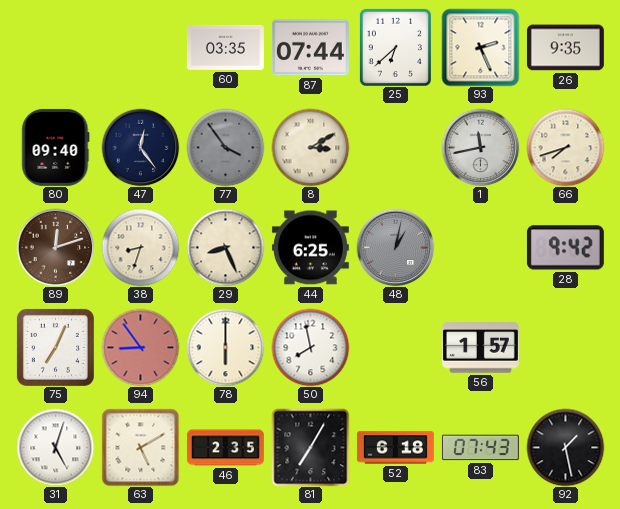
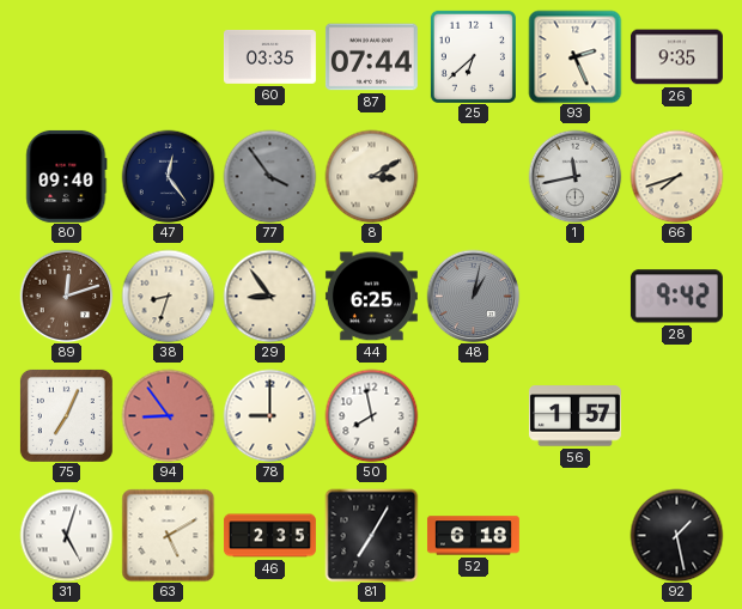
29: 8:26 -> 8:54 (269, 296)
78: 6:00 -> 9:00 (269, 415)
83: 07:43 -> none (480, 448)
